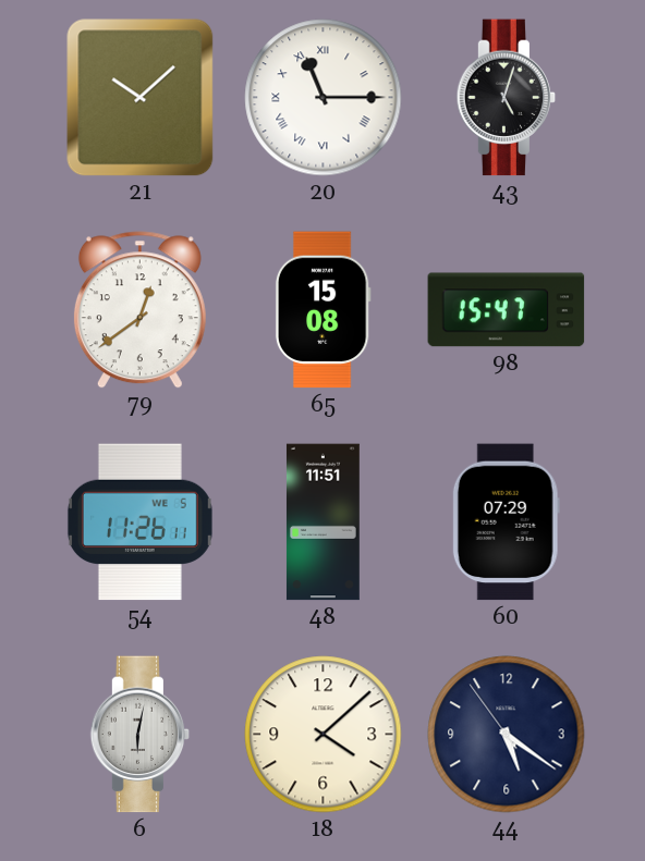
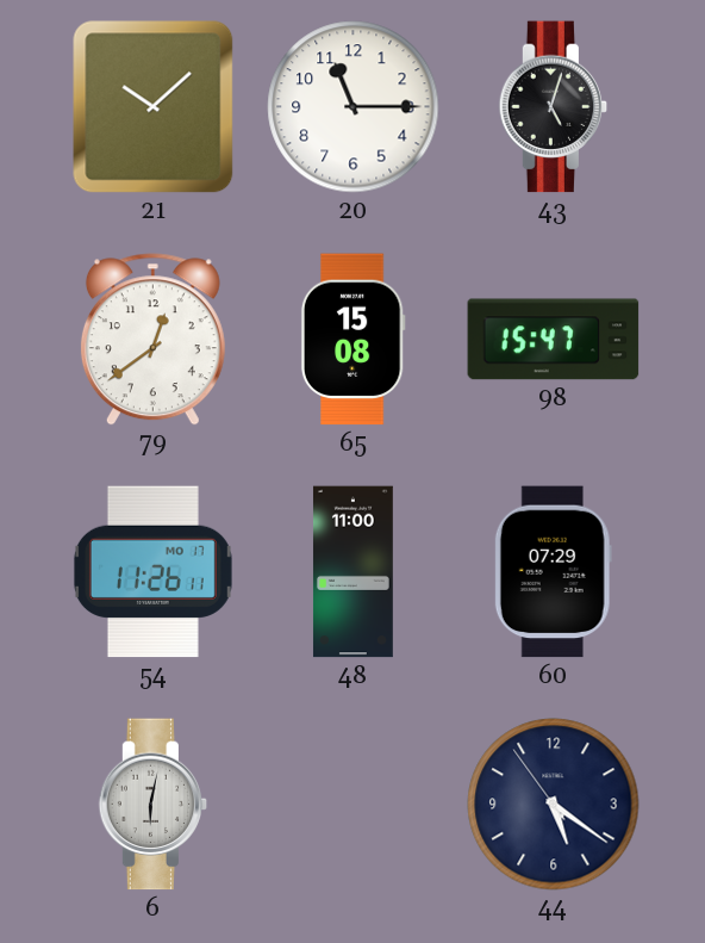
20 numerals: Roman -> Arabic (354, 107)
54 date: WE 5 -> MO 17 (152, 572)
48: 11:51 -> 11:00 (352, 572)
18: 4:08 -> none (324, 735)
